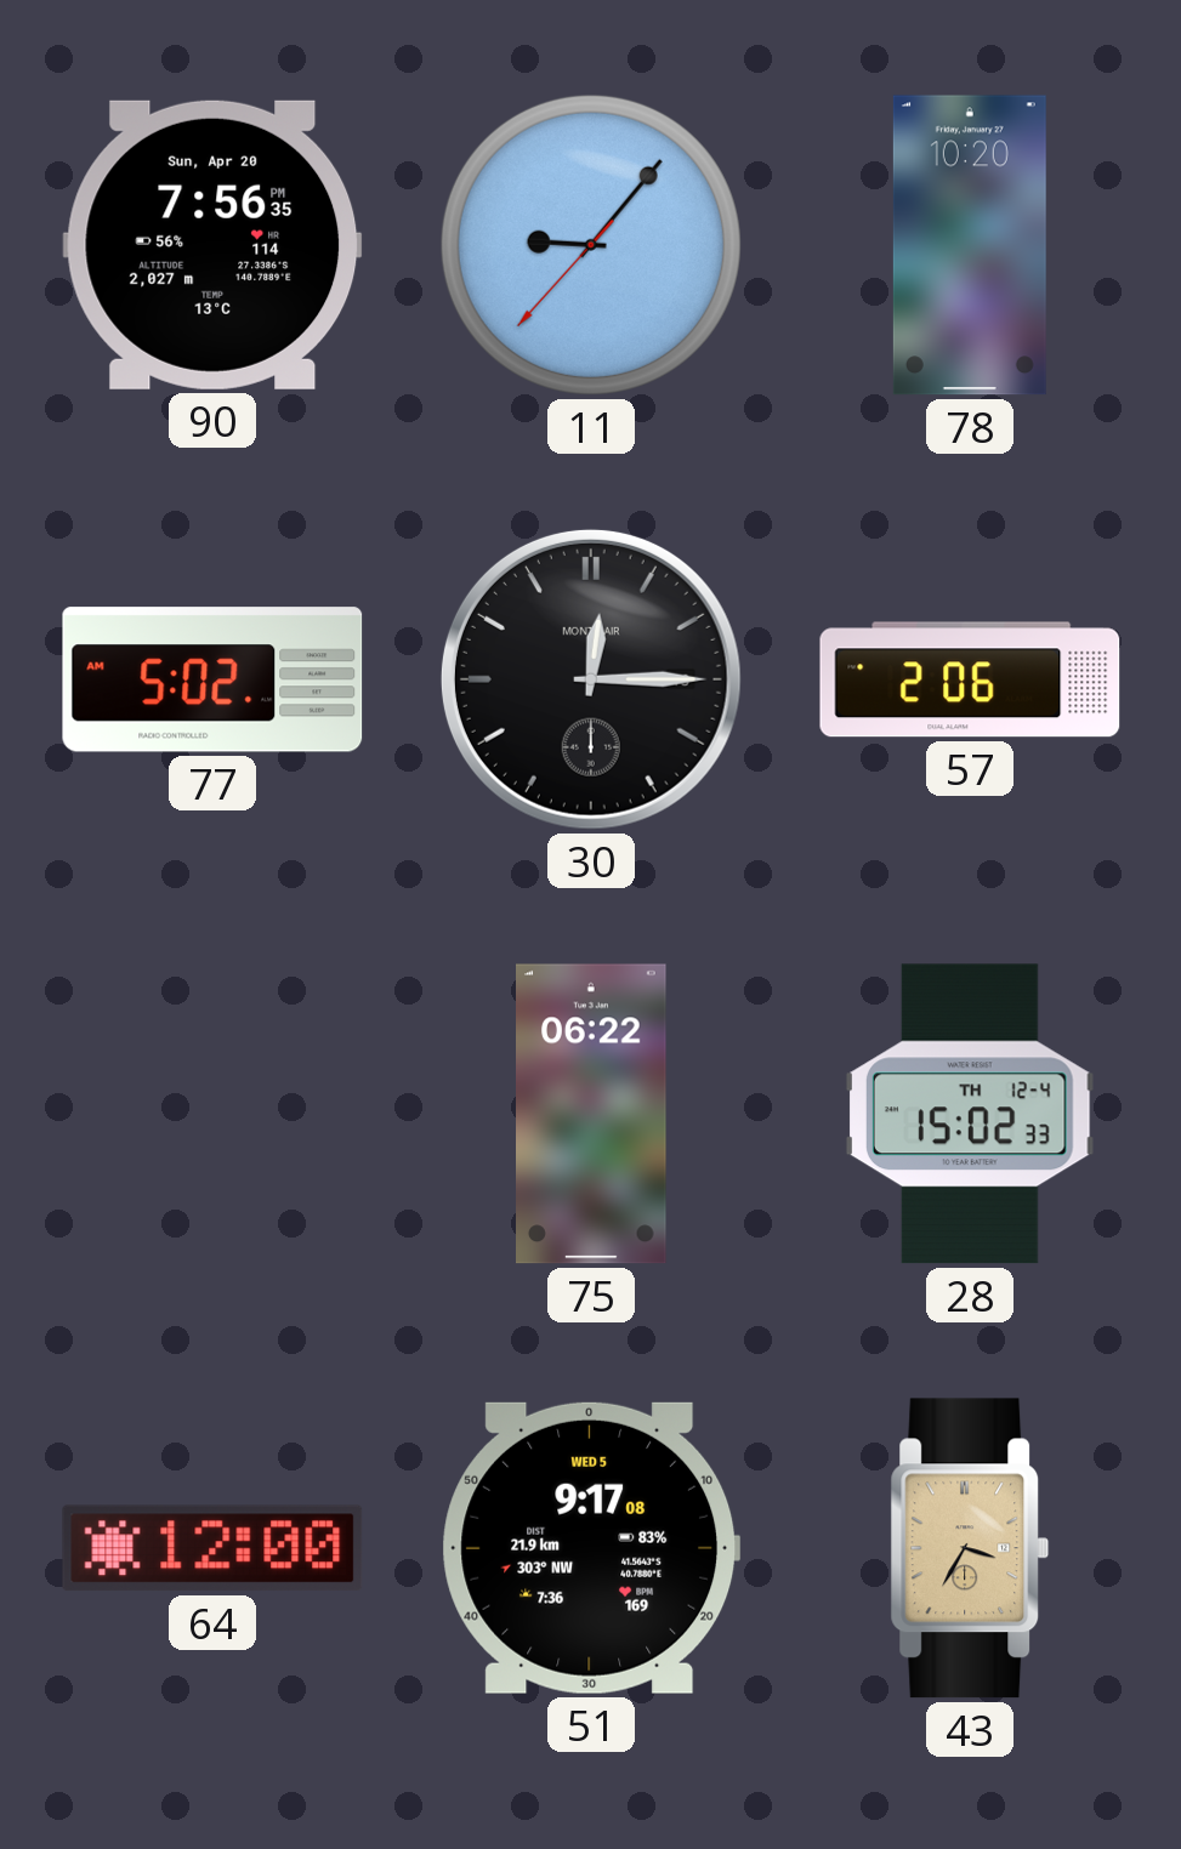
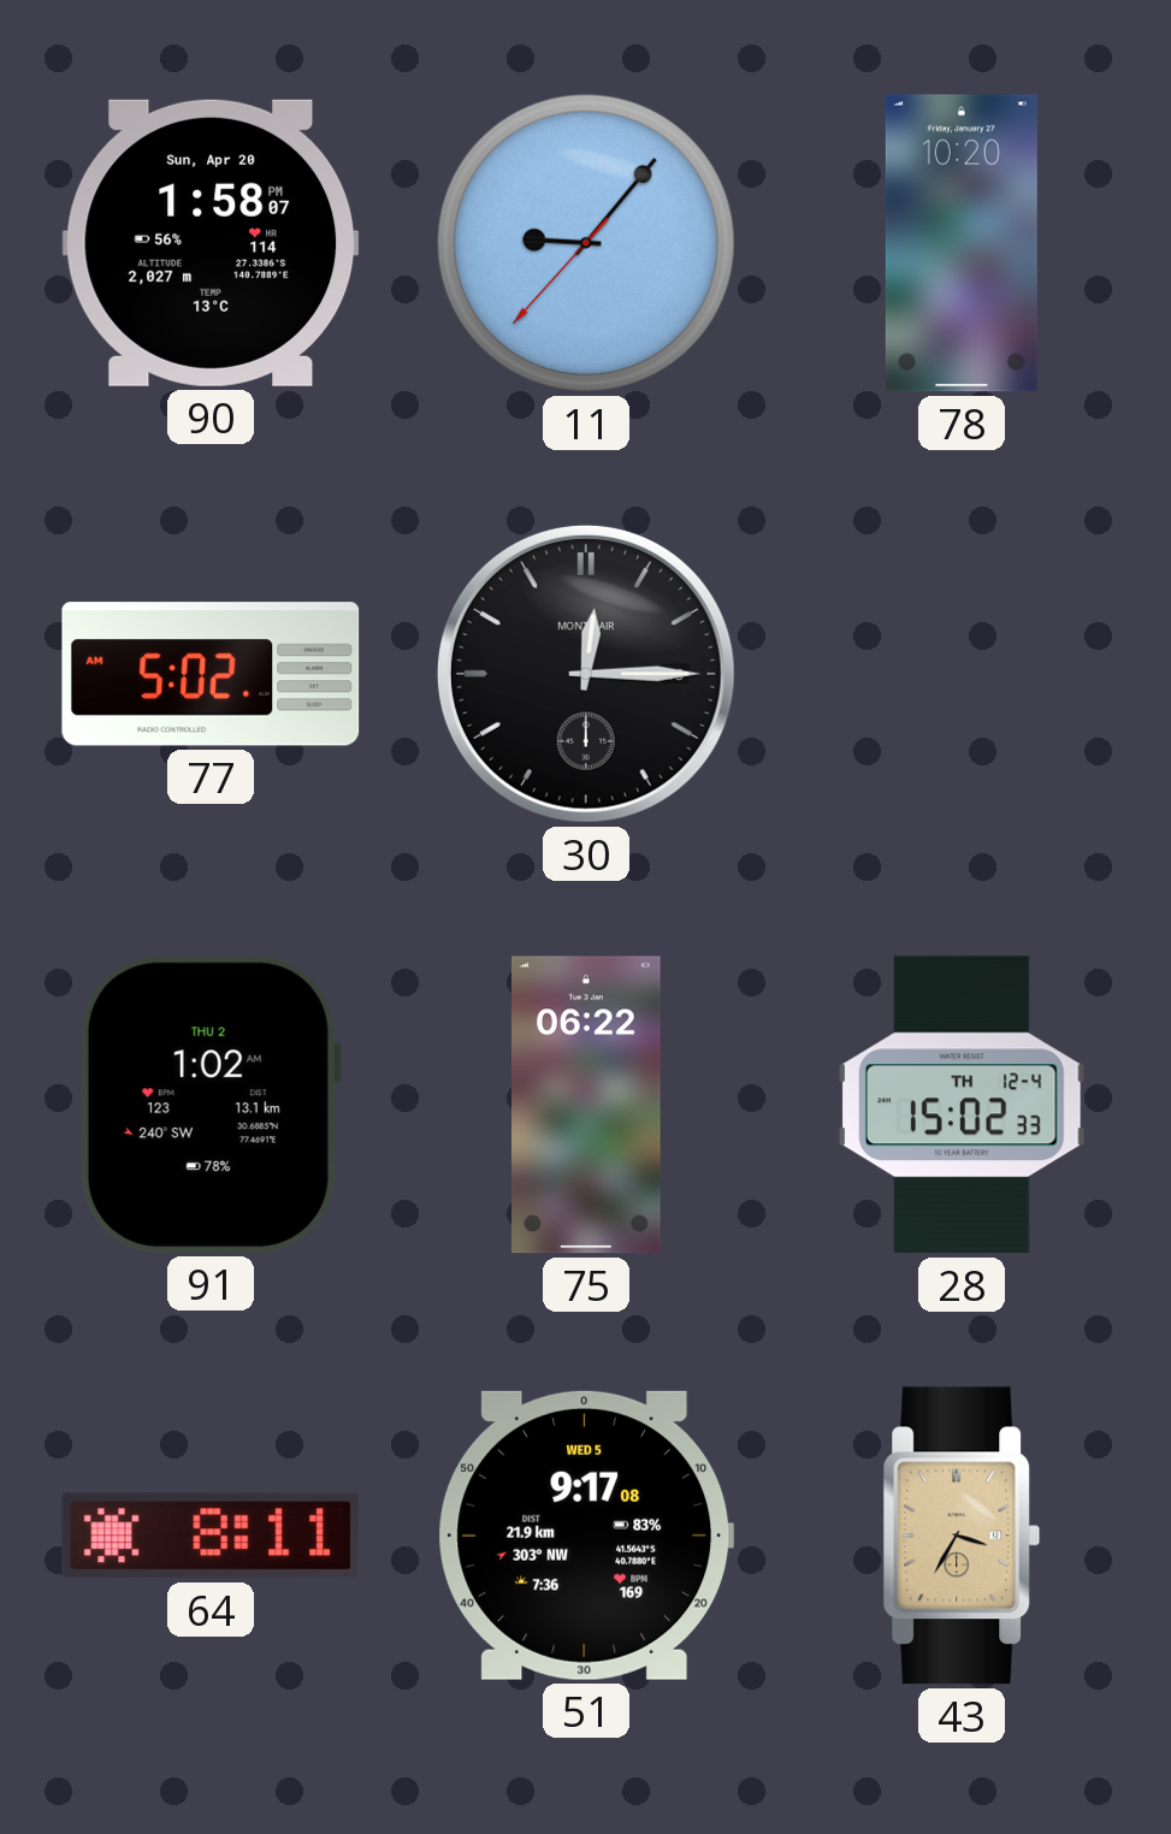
90: 7:56 -> 1:58 (211, 243)
57: 2:06 -> none (970, 679)
91: none -> 1:02 (209, 1105)
64: 12:00 -> 8:11 (211, 1536)
